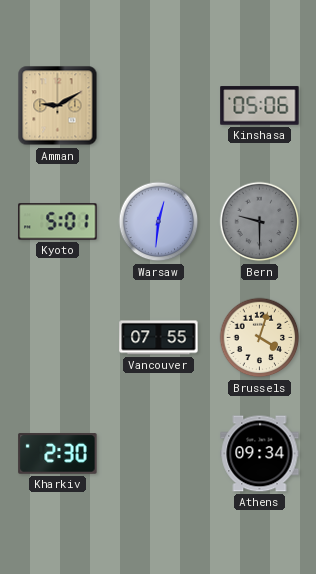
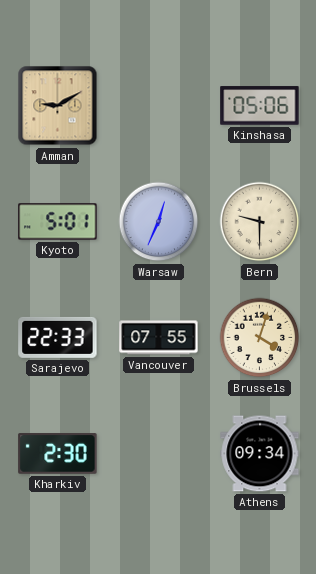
Warsaw: 12:31 -> 12:34 (159, 222)
Bern dial: grey -> cream (260, 222)
Sarajevo: none -> 22:33 (58, 337)
